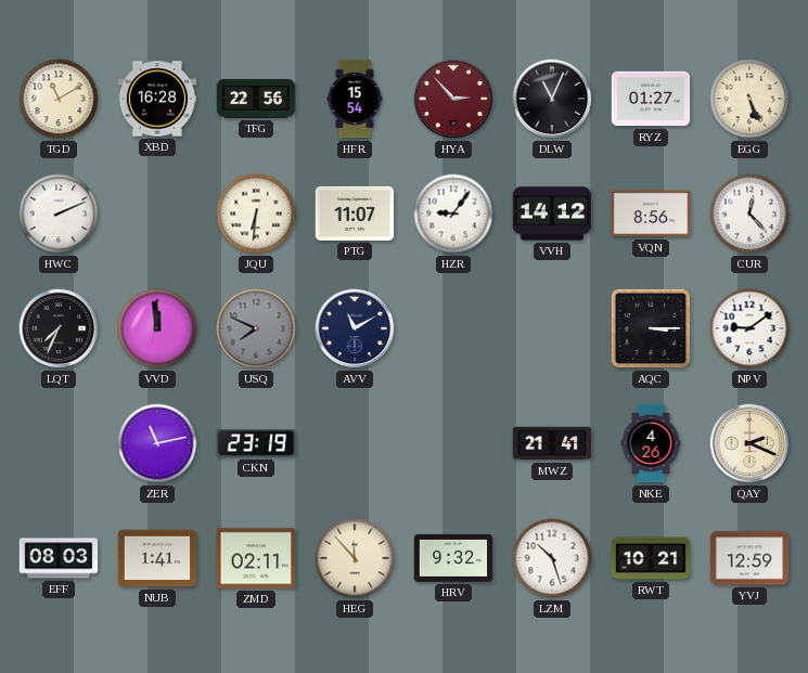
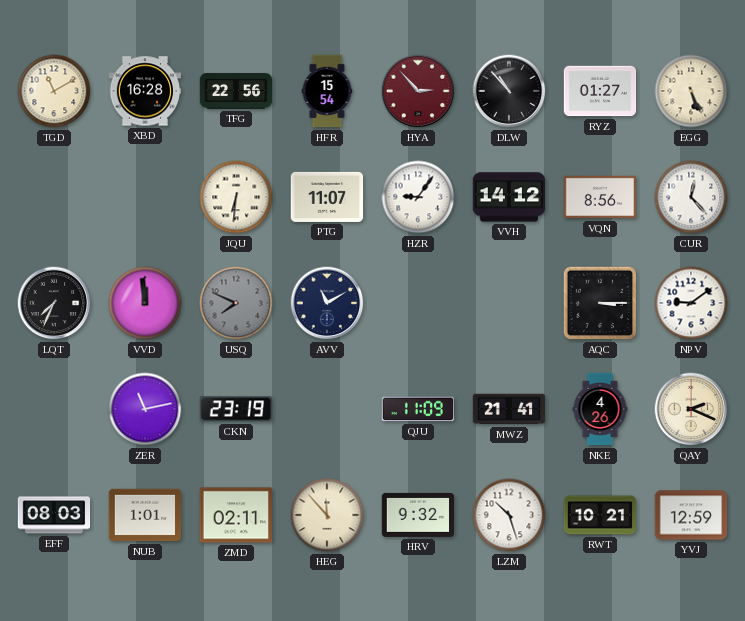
DLW: 11:04 -> 10:53 (509, 91)
HWC: 2:11 -> none (59, 213)
QJU: none -> 11:09 (418, 409)
NUB: 1:41 -> 1:01 (145, 515)
